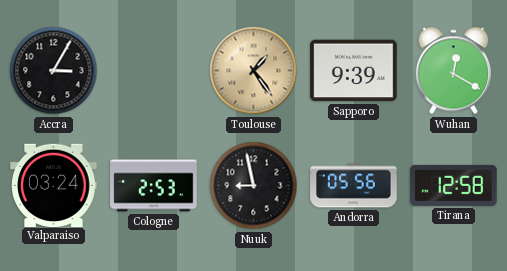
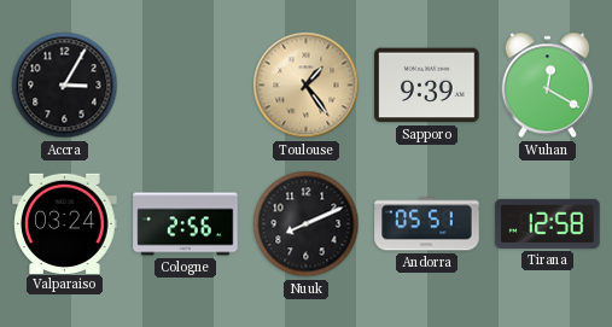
Cologne: 2:53 -> 2:56 (186, 224)
Nuuk: 8:58 -> 8:11 (307, 224)
Andorra: 05:56 -> 05:51 (427, 224)
